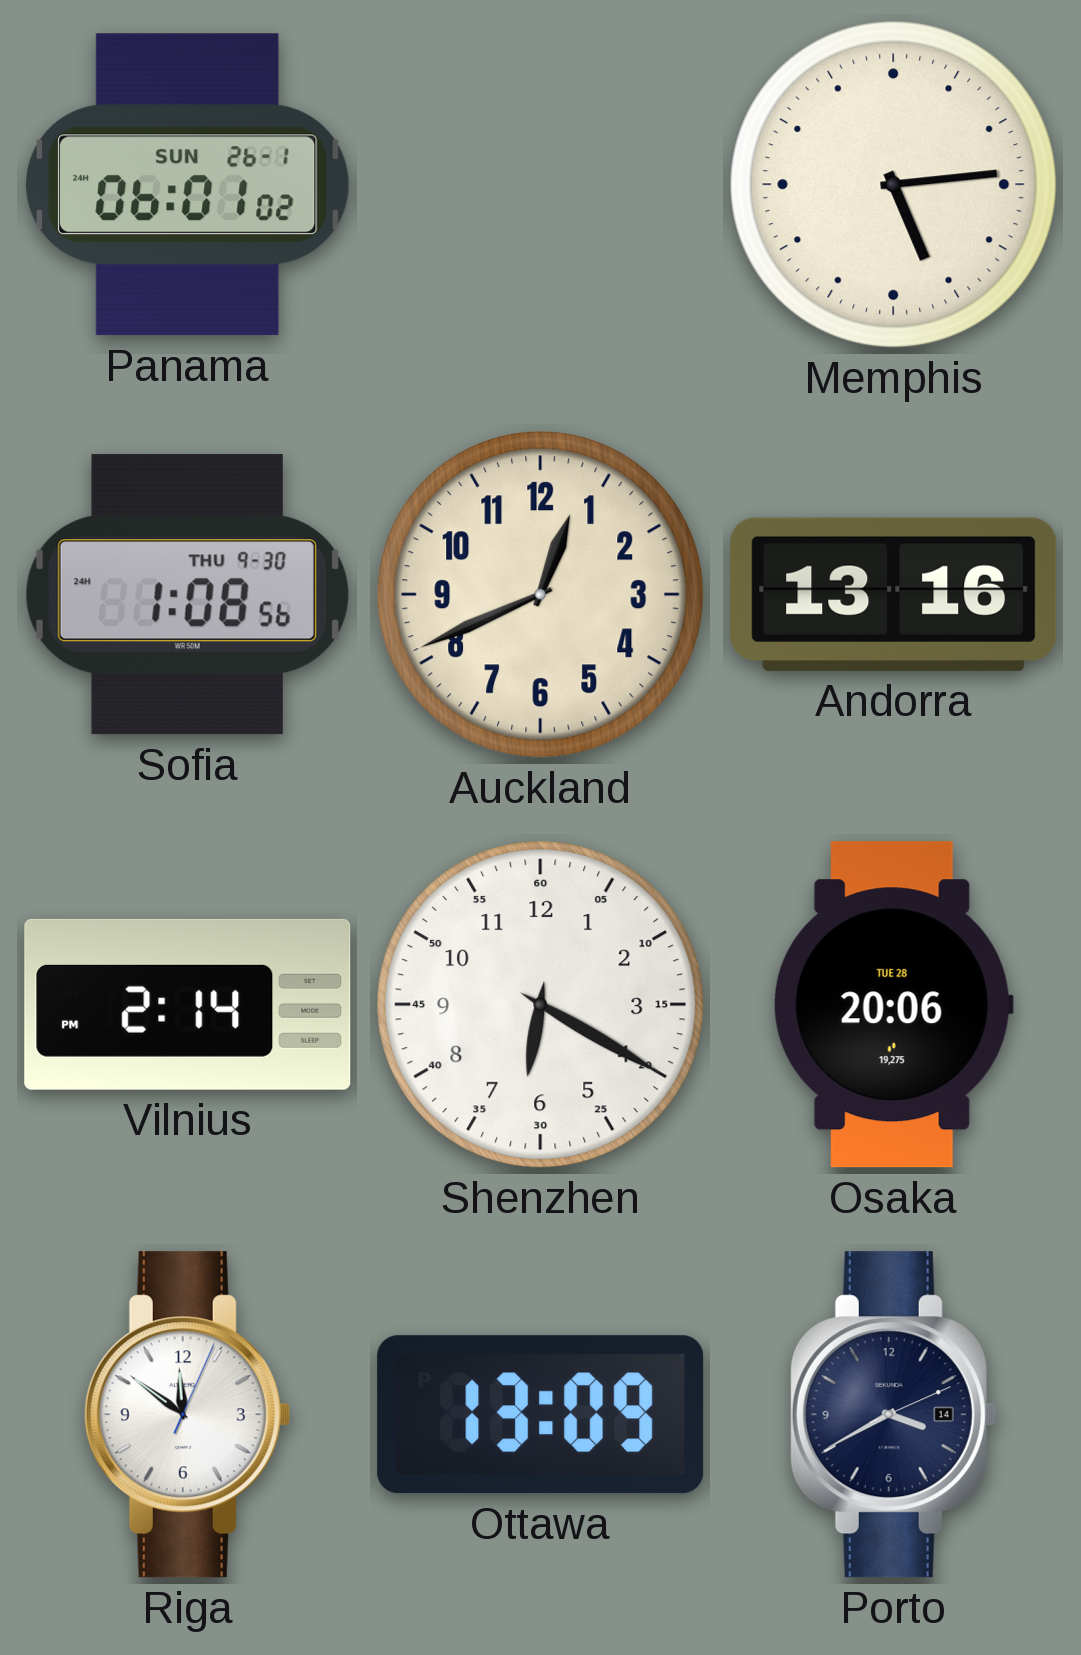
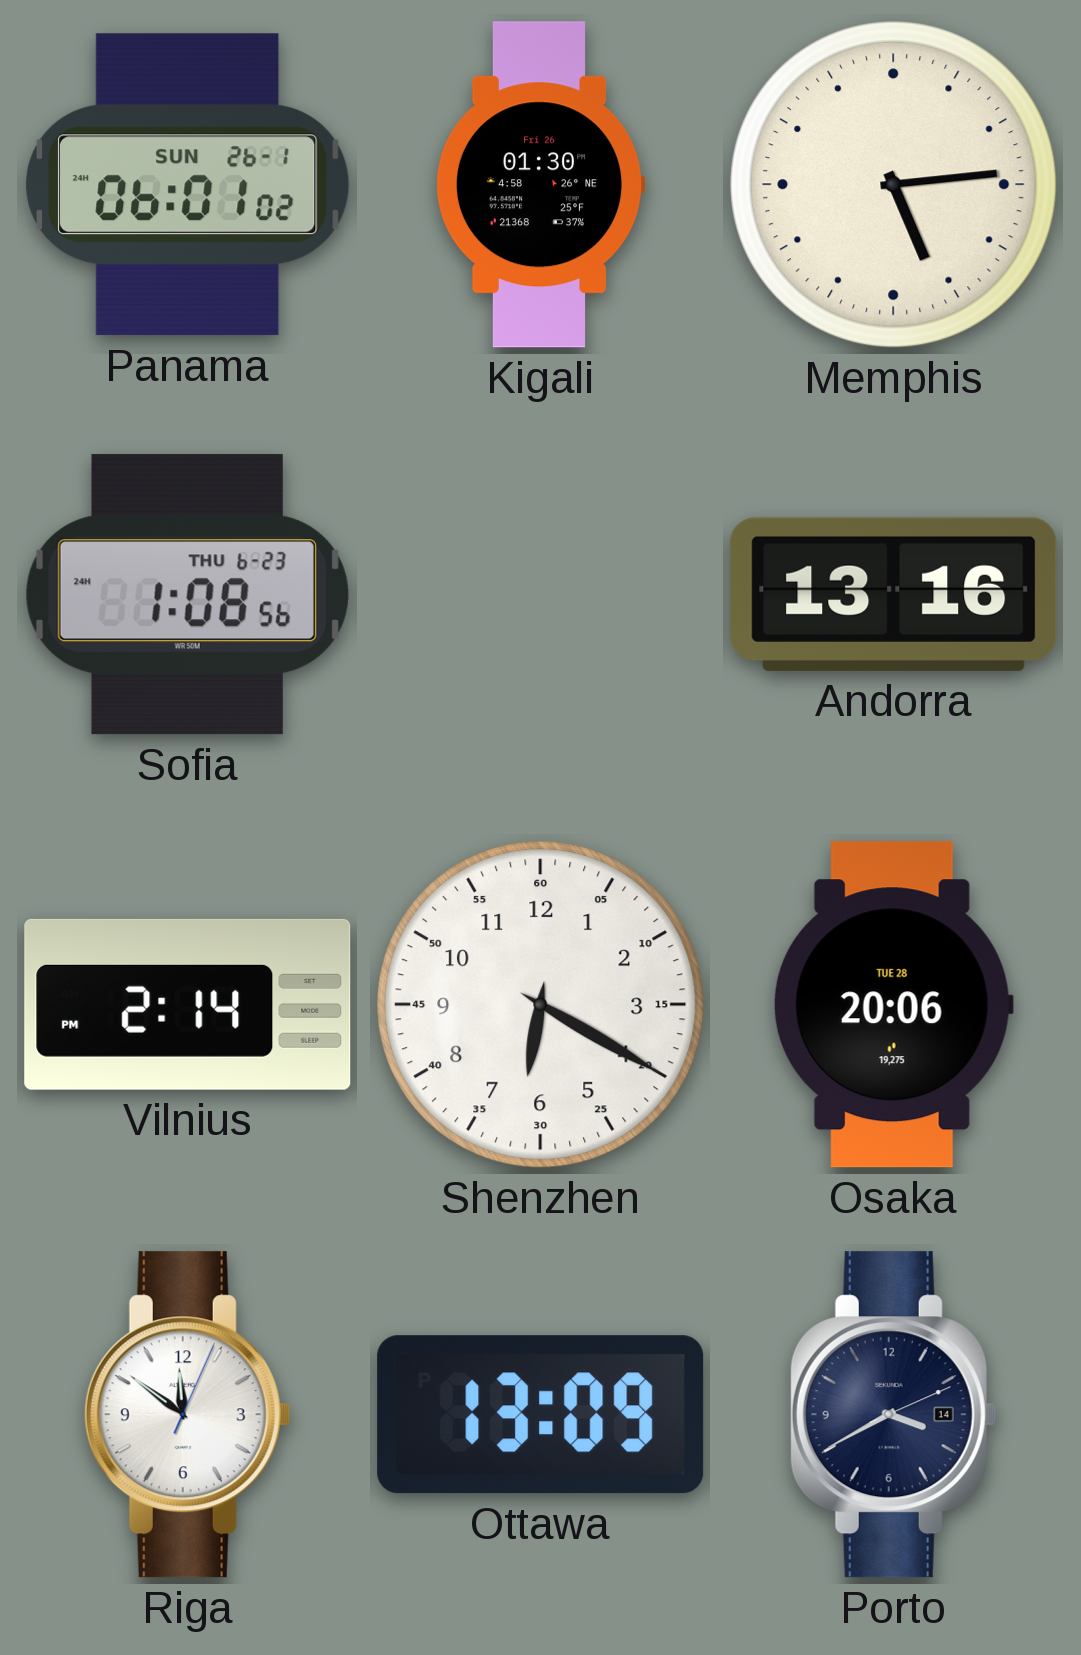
Kigali: none -> 01:30 (540, 185)
Sofia date: THU 9-30 -> THU 6-23 (187, 595)
Auckland: 12:41 -> none (541, 595)
